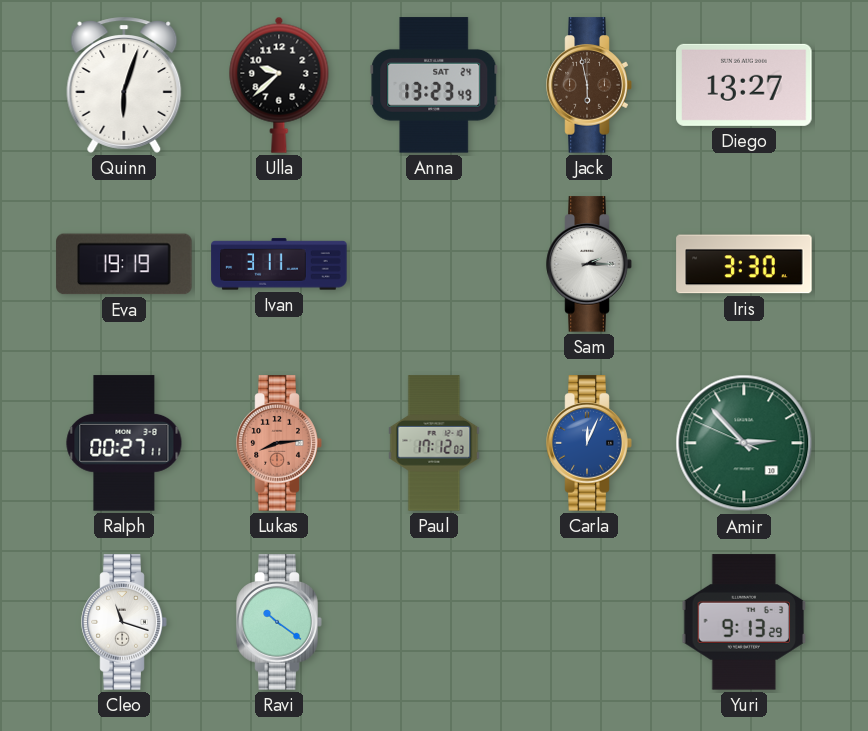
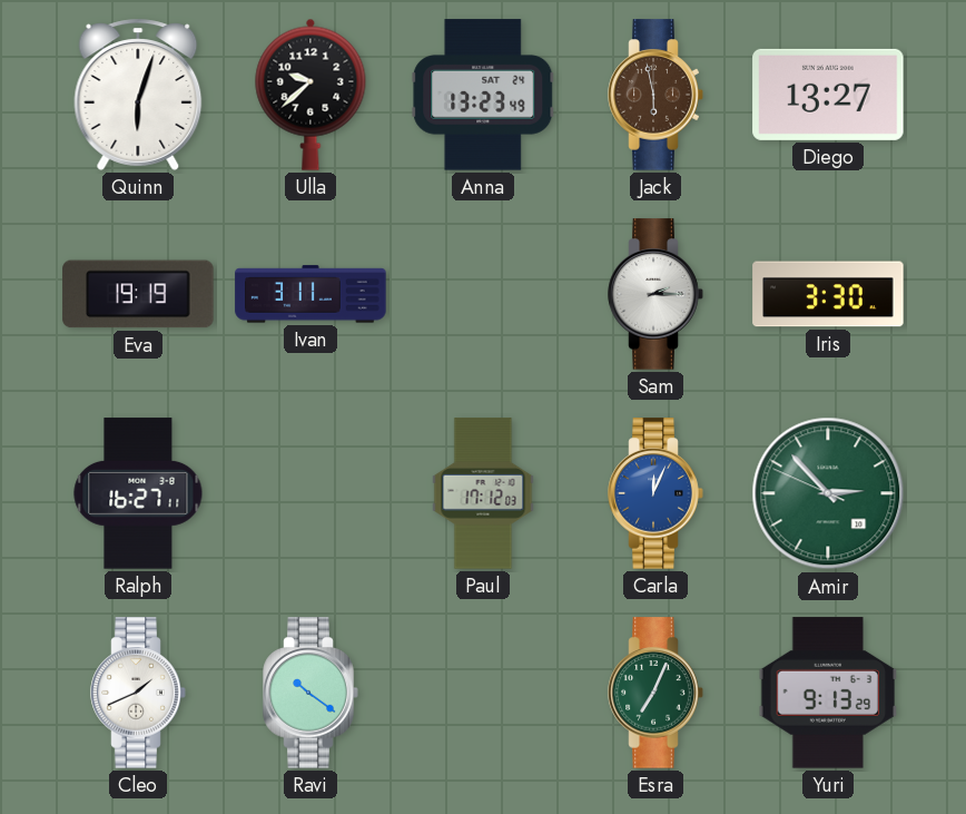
Ralph: 00:27 -> 16:27 (138, 493)
Lukas: 8:14 -> none (279, 443)
Cleo: 11:18 -> 1:41 (138, 693)
Esra: none -> 7:04 (655, 693)
